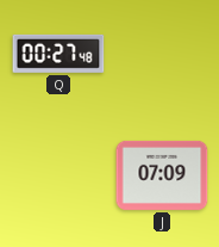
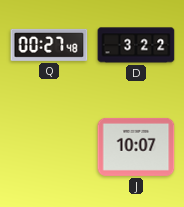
D: none -> 3:22 (136, 45)
J: 07:09 -> 10:07 (136, 147)
